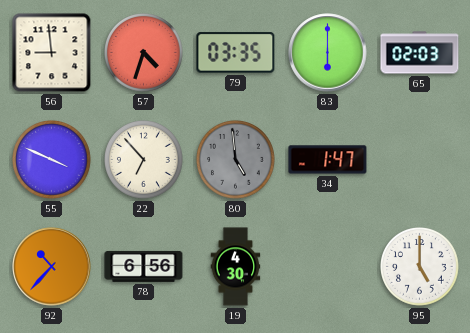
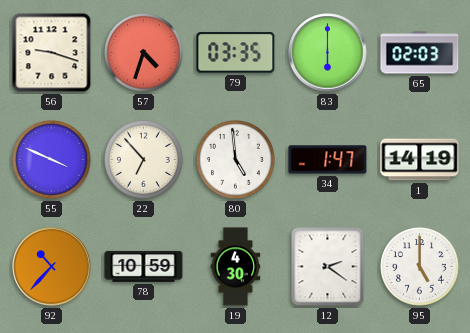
56: 8:59 -> 9:18 (52, 53)
80 dial: grey -> white (236, 160)
1: none -> 14:19 (420, 160)
78: 6:56 -> 10:59 (144, 266)
12: none -> 2:21 (328, 267)
